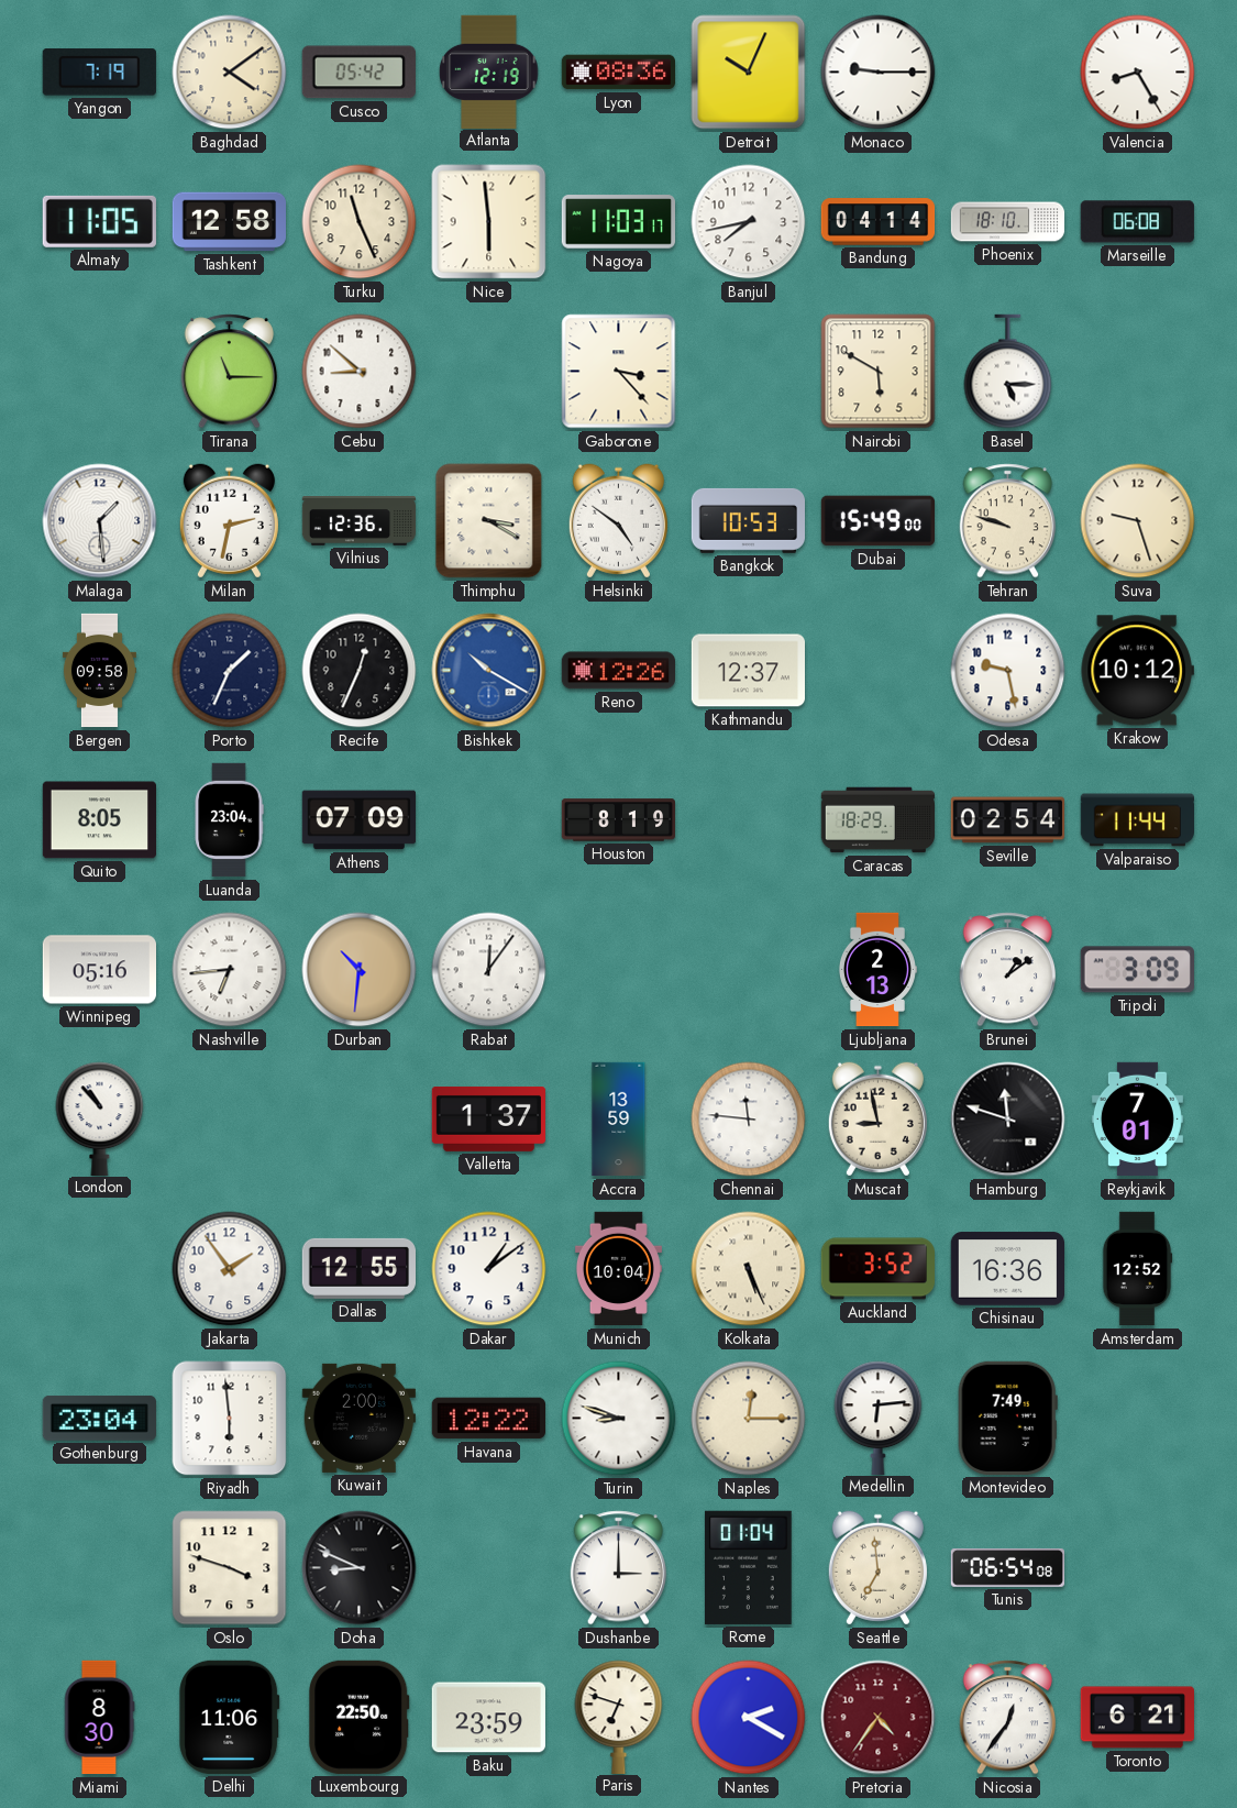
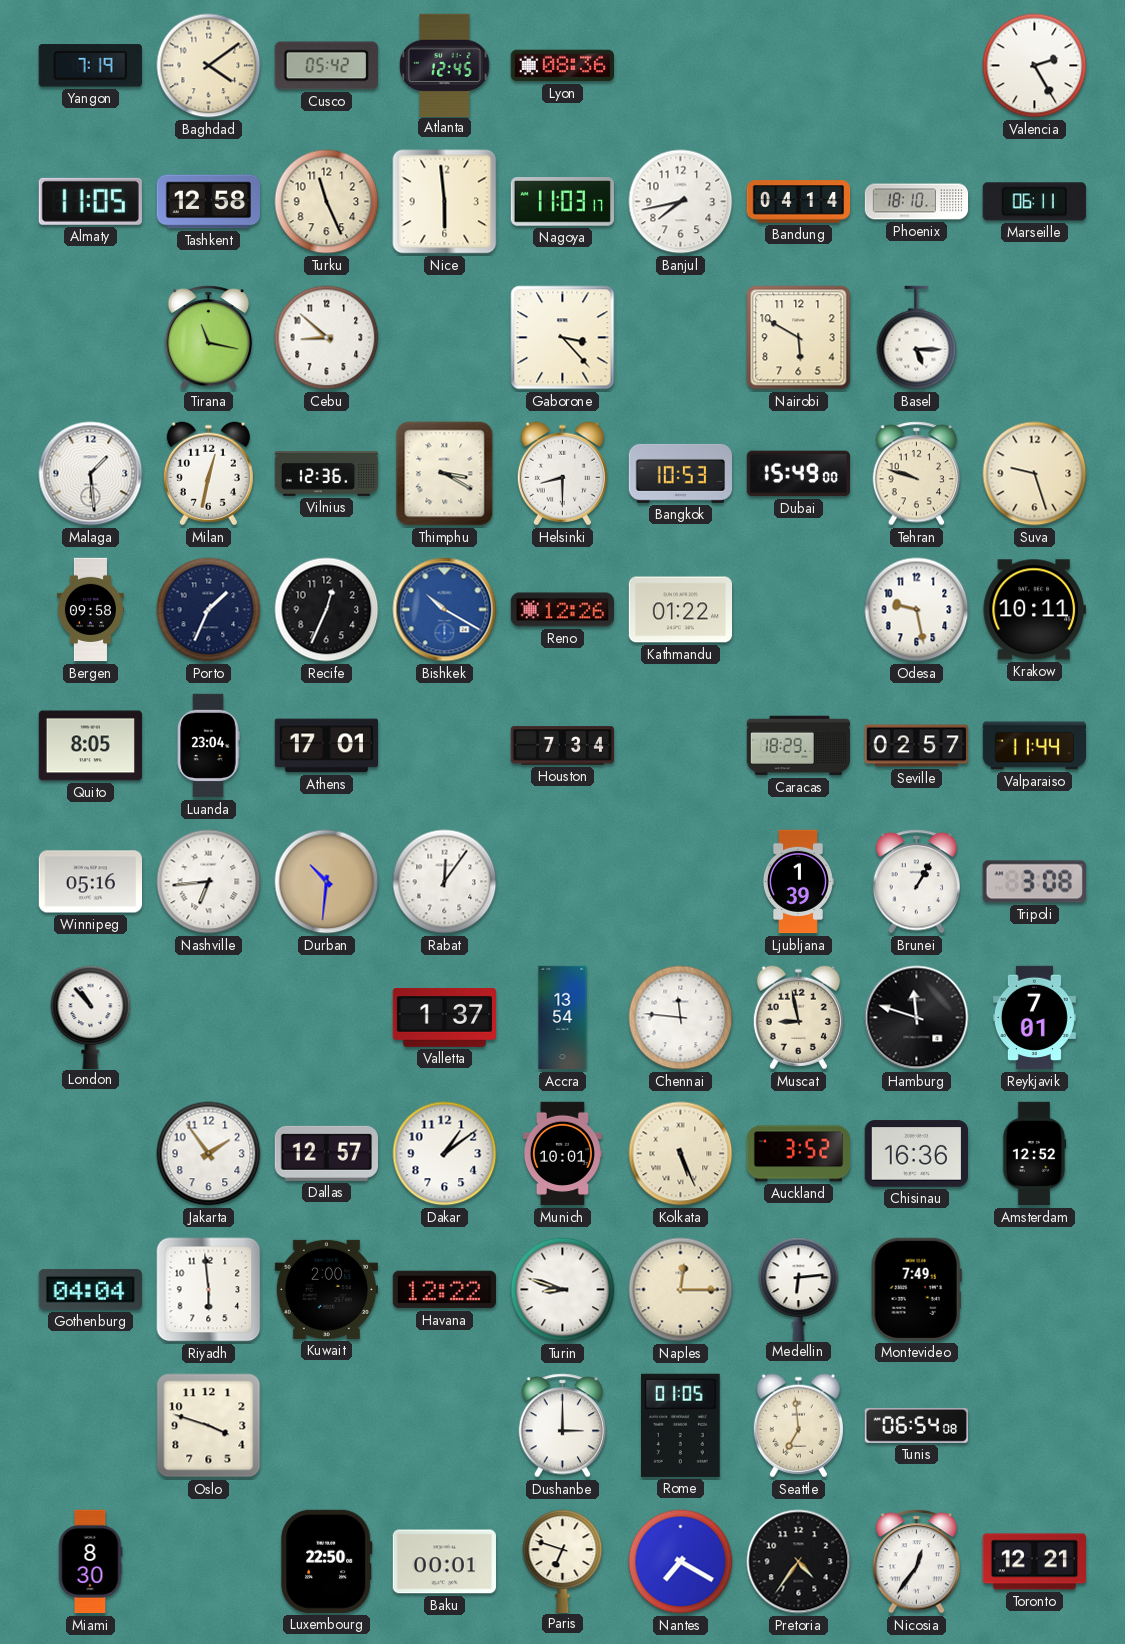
Atlanta: 12:19 -> 12:45 (445, 65)
Detroit: 10:04 -> none (749, 73)
Monaco: 9:15 -> none (879, 73)
Valencia: 8:25 -> 2:25 (1035, 66)
Marseille: 06:08 -> 06:11 (1034, 202)
Tirana: 11:15 -> 11:17 (209, 338)
Milan: 2:32 -> 12:32 (208, 474)
Helsinki: 4:51 -> 8:30 (562, 474)
Kathmandu: 12:37 -> 01:22 (680, 610)
Krakow: 10:12 -> 10:11 (1034, 610)
Athens: 07:09 -> 17:01 (327, 746)
Houston: 8:19 -> 7:34 (562, 746)
Seville: 02:54 -> 02:57 (916, 746)
Ljubljana: 2:13 -> 1:39 (798, 882)
Brunei: 1:09 -> 1:05 (917, 882)
Tripoli: 3:09 -> 3:08 (1034, 882)
Accra: 13:59 -> 13:54 (563, 1018)
Dallas: 12:55 -> 12:57 (326, 1153)
Munich: 10:04 -> 10:01 (562, 1154)
Gothenburg: 23:04 -> 04:04 (90, 1289)
Doha: 8:49 -> none (360, 1568)
Rome: 01:04 -> 01:05 (681, 1425)
Delhi: 11:06 -> none (230, 1717)
Baku: 23:59 -> 00:01 (444, 1562)
Nantes: 2:20 -> 7:20 (681, 1562)
Pretoria dial: burgundy -> black (799, 1562)
Toronto: 6:21 -> 12:21 (1034, 1562)
